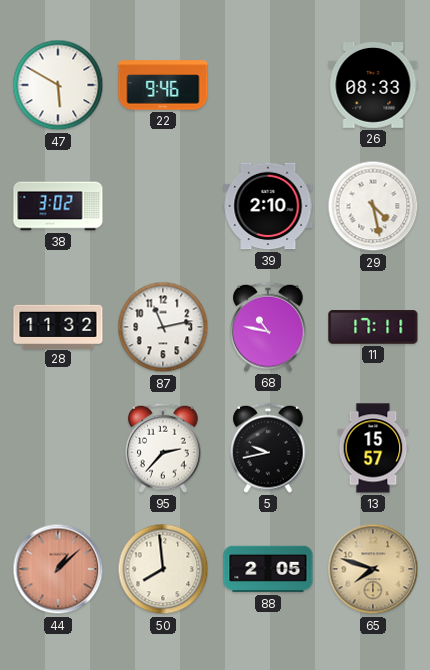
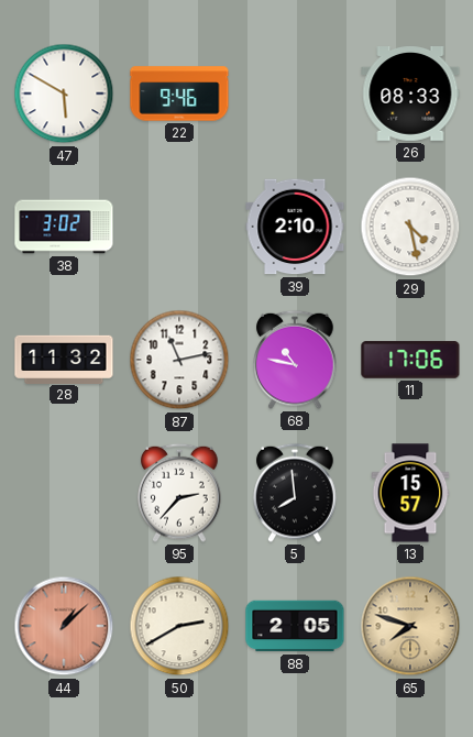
11: 17:11 -> 17:06 (410, 360)
5: 9:43 -> 7:59 (295, 493)
50: 7:59 -> 2:40 (179, 626)
